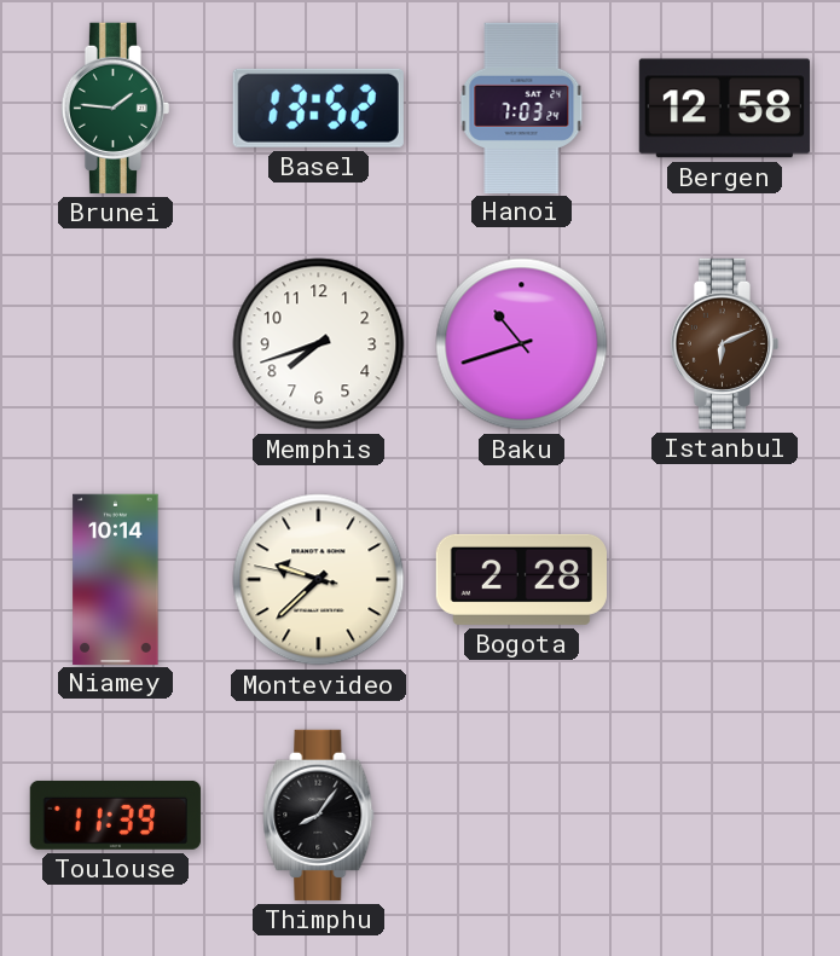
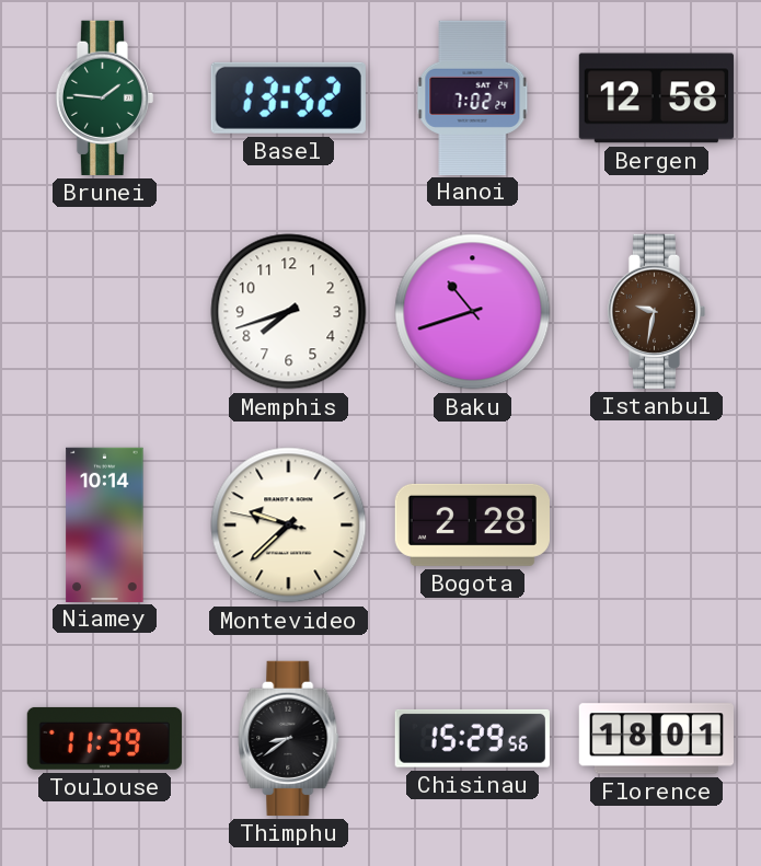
Hanoi: 7:03 -> 7:02 (473, 97)
Istanbul: 6:11 -> 9:32 (656, 311)
Thimphu: 8:06 -> 8:39 (289, 738)
Chisinau: none -> 15:29 (472, 738)
Florence: none -> 18:01 (656, 739)
